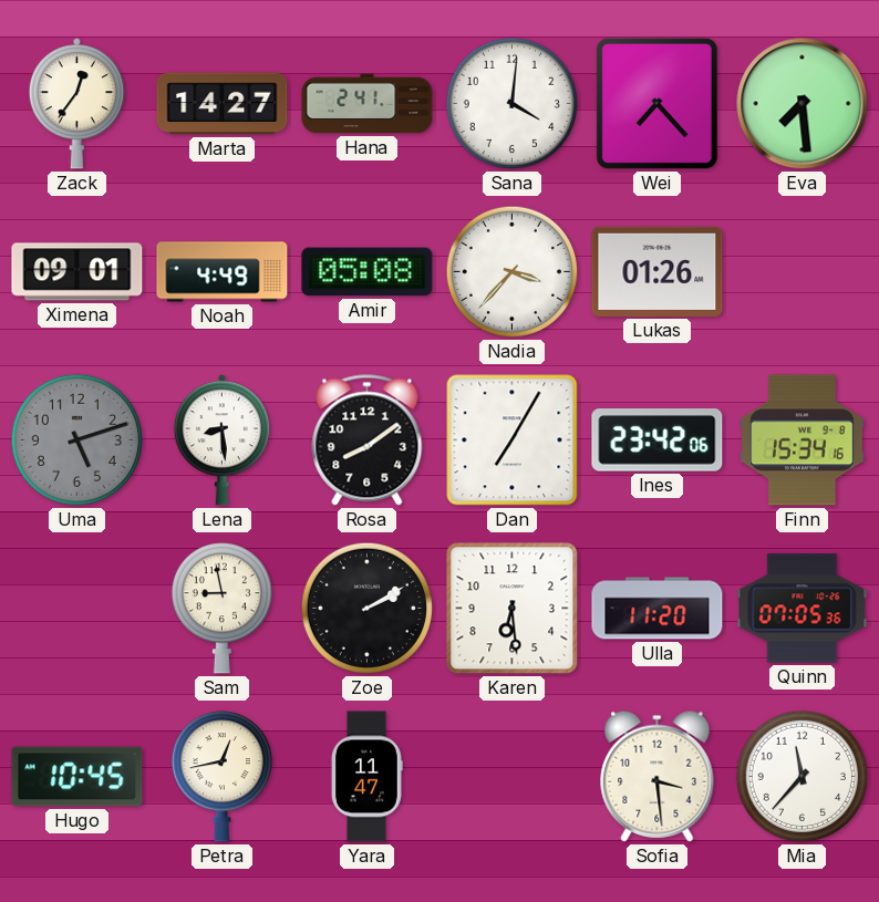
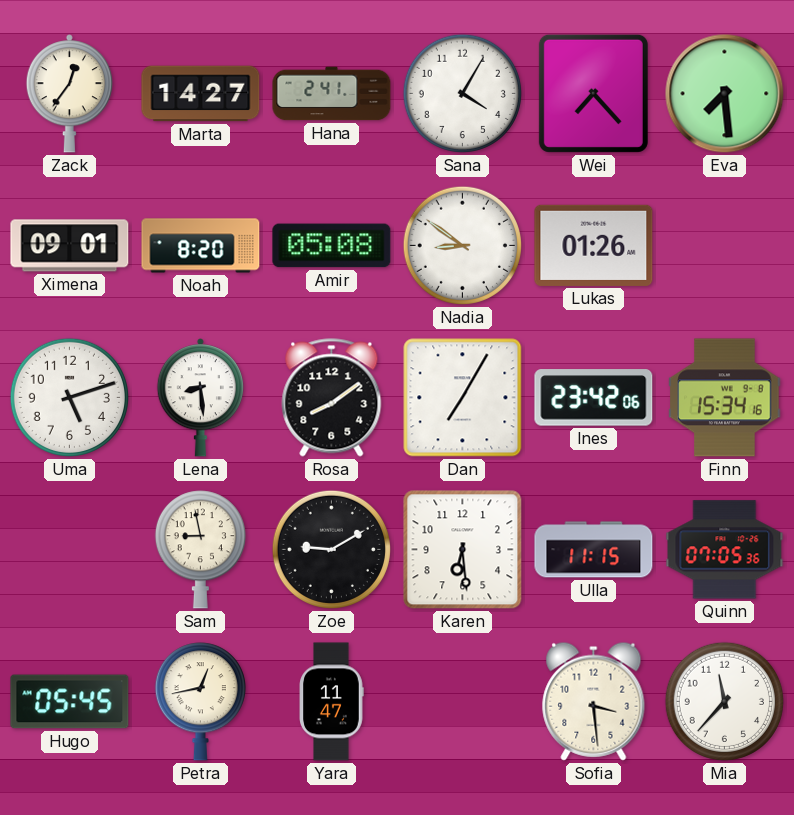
Sana: 4:01 -> 4:05 (462, 93)
Noah: 4:49 -> 8:20 (201, 246)
Nadia: 3:37 -> 8:51 (462, 245)
Uma dial: grey -> white (69, 397)
Zoe: 2:10 -> 9:10 (331, 549)
Ulla: 11:20 -> 11:15 (594, 550)
Hugo: 10:45 -> 05:45 (70, 702)
